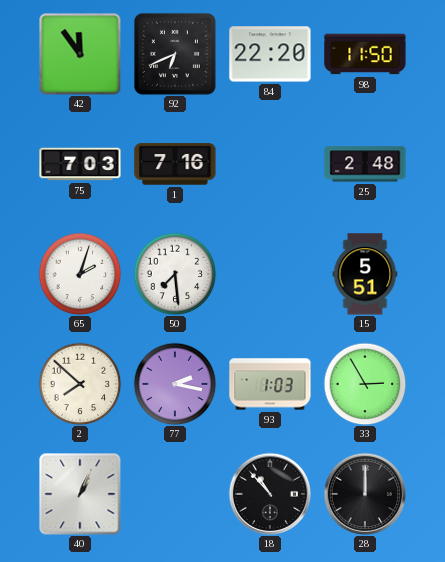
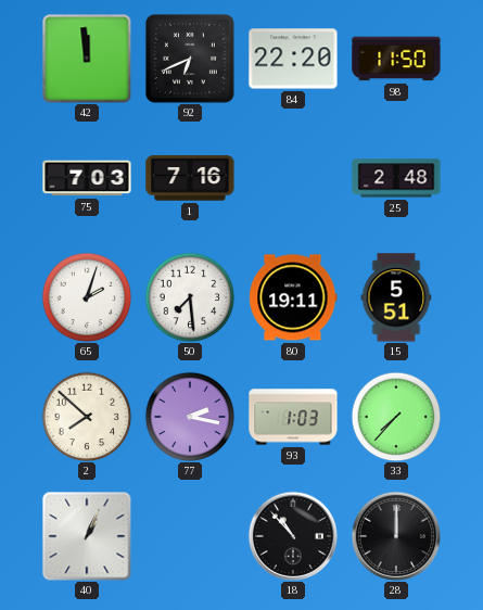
42: 11:54 -> 11:59 (87, 59)
80: none -> 19:11 (293, 297)
33: 2:55 -> 7:37 (396, 417)
